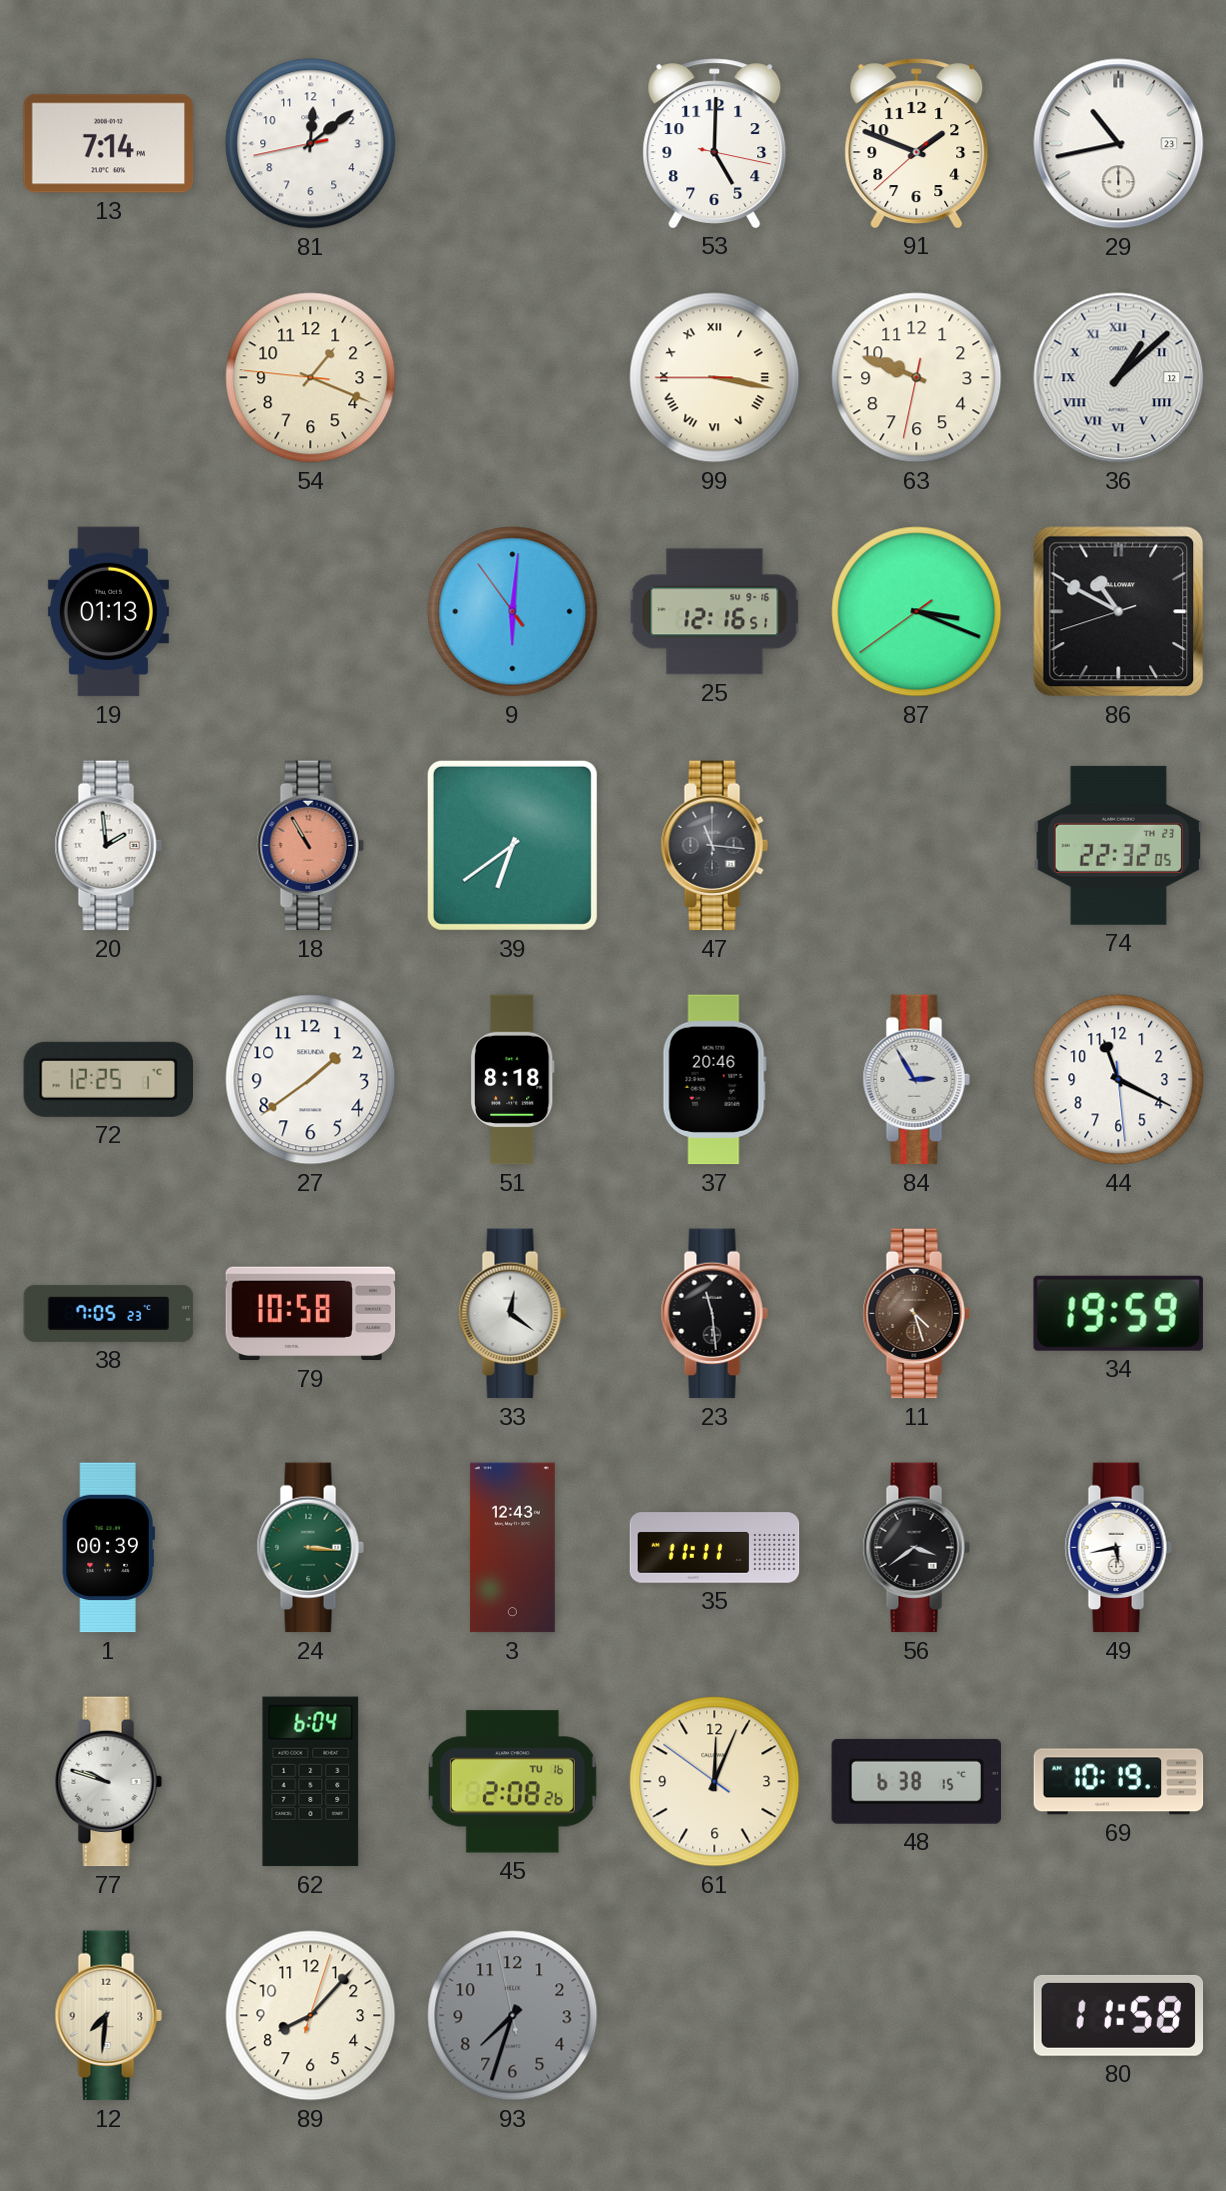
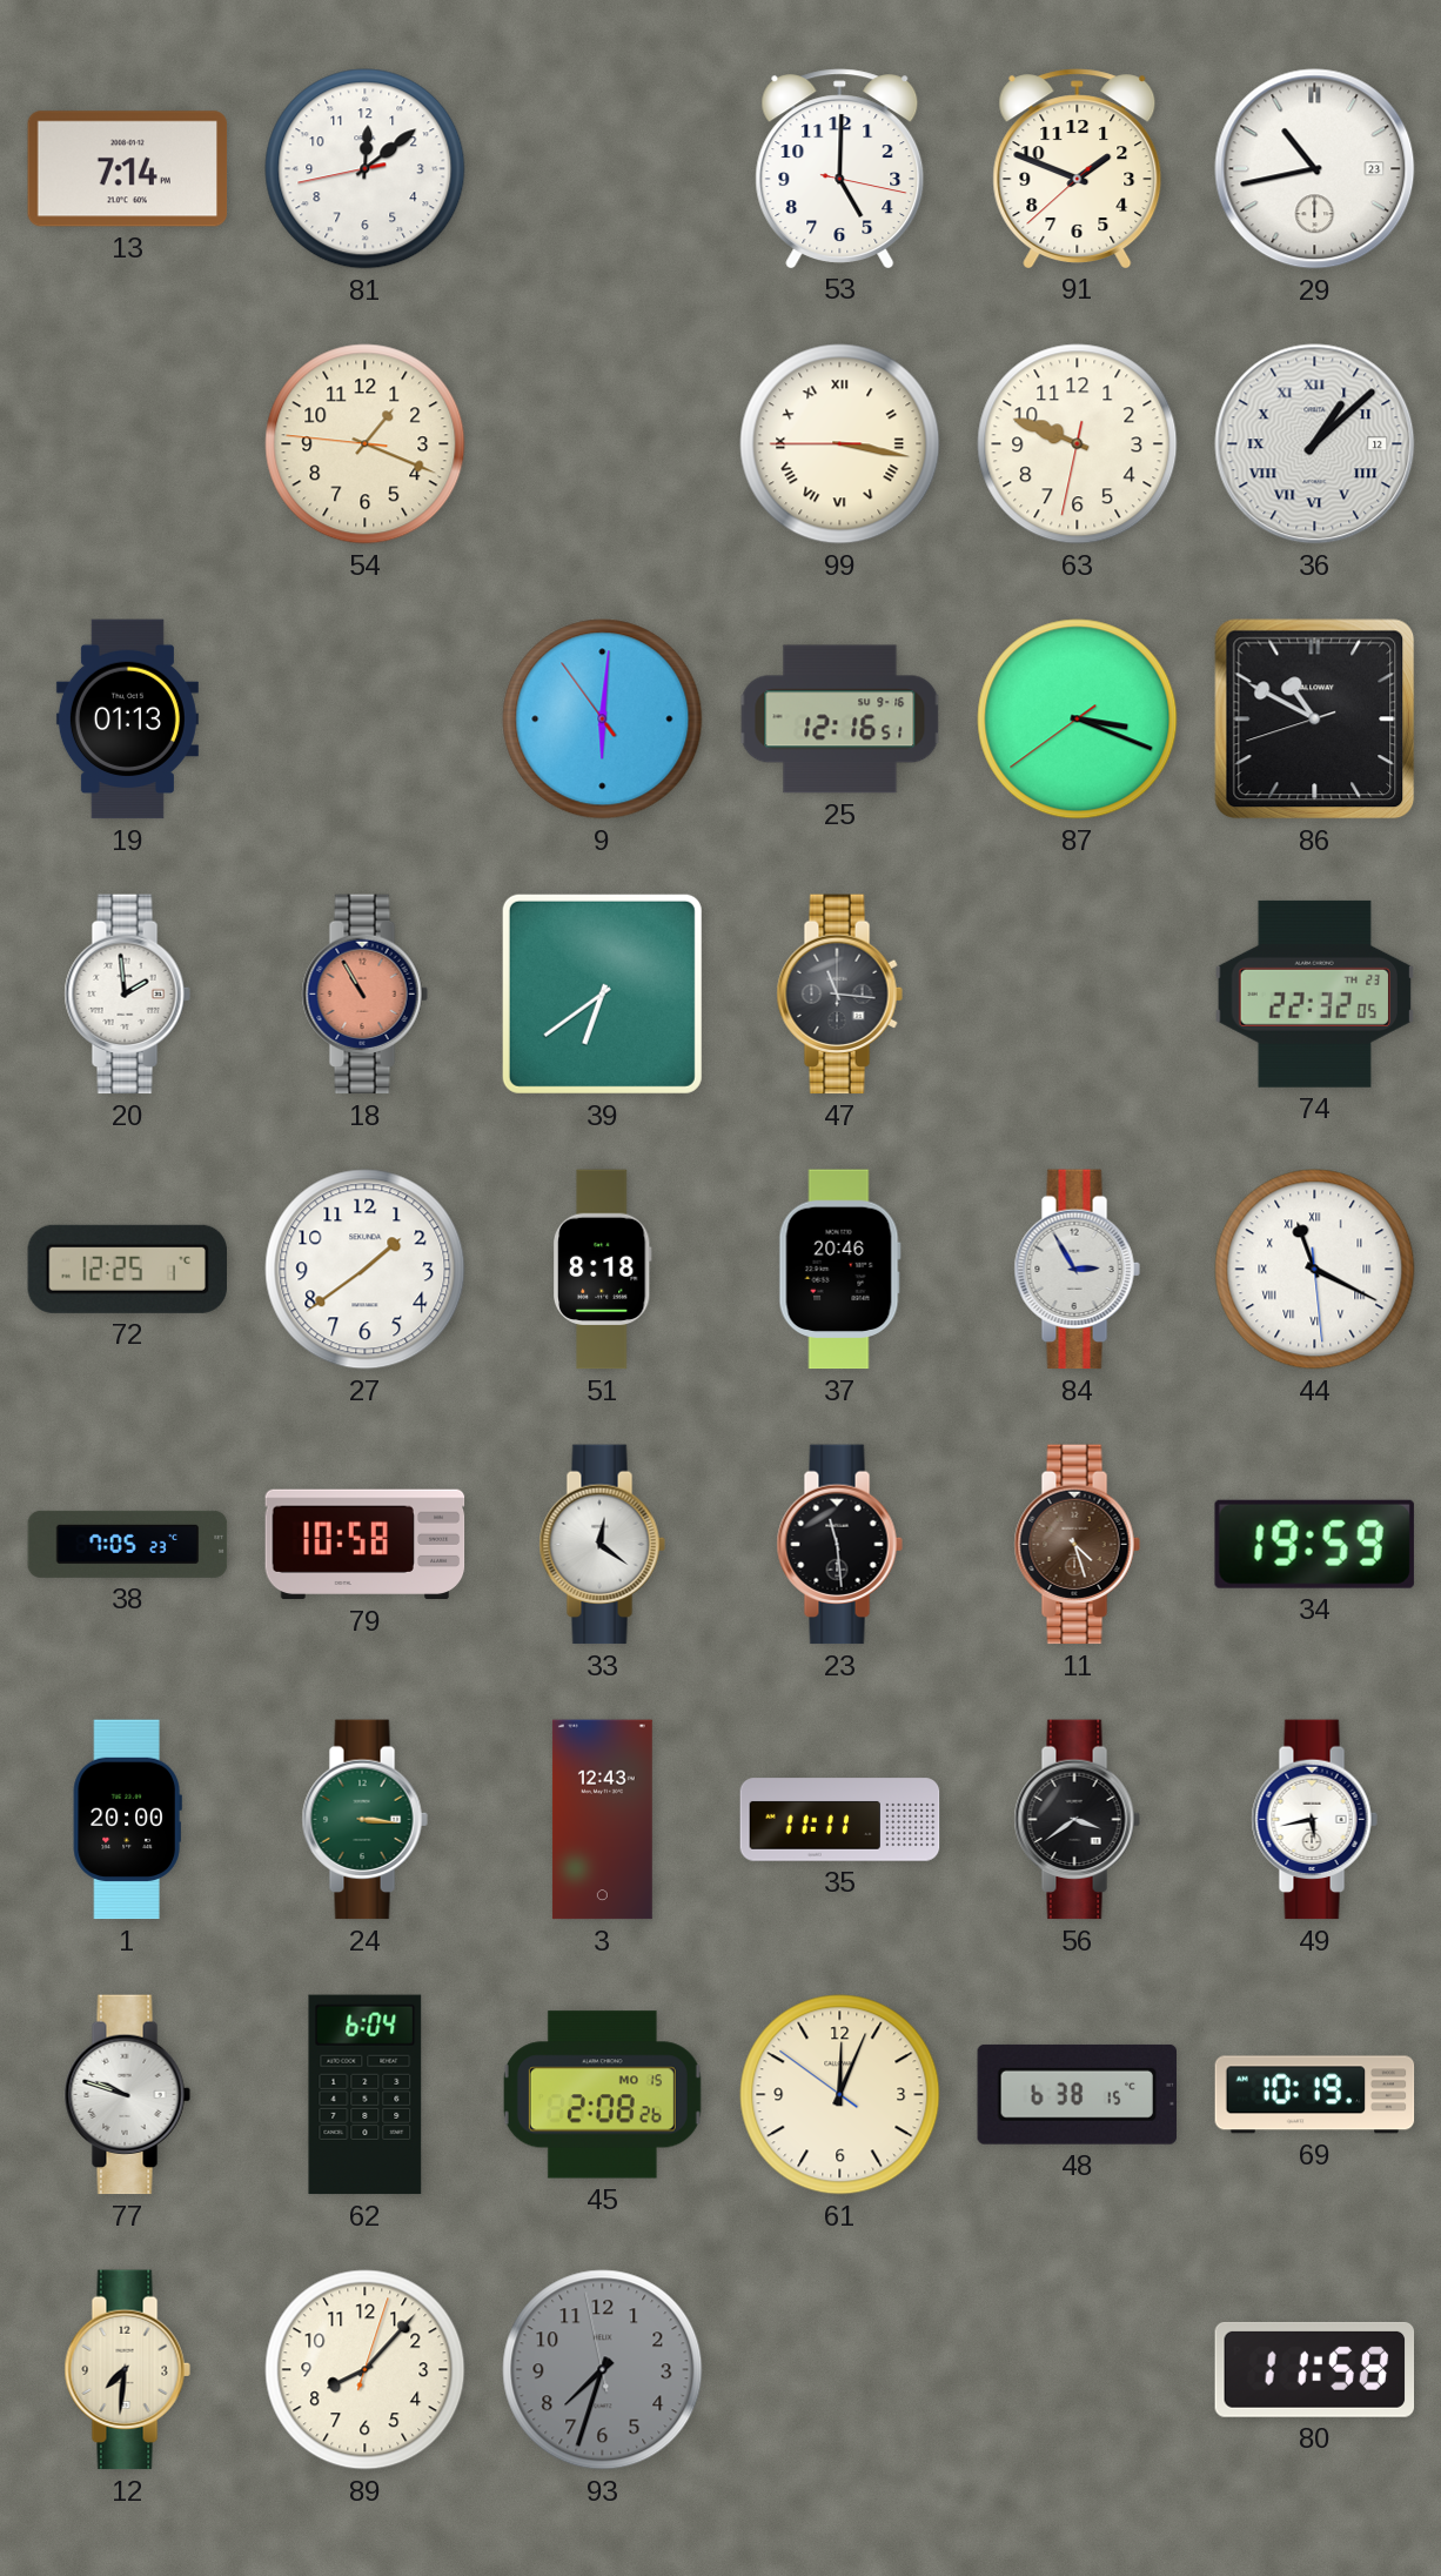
44 numerals: Arabic -> Roman (1315, 1270)
1: 00:39 -> 20:00 (127, 1820)
45 date: TU 16 -> MO 15 (602, 2095)
